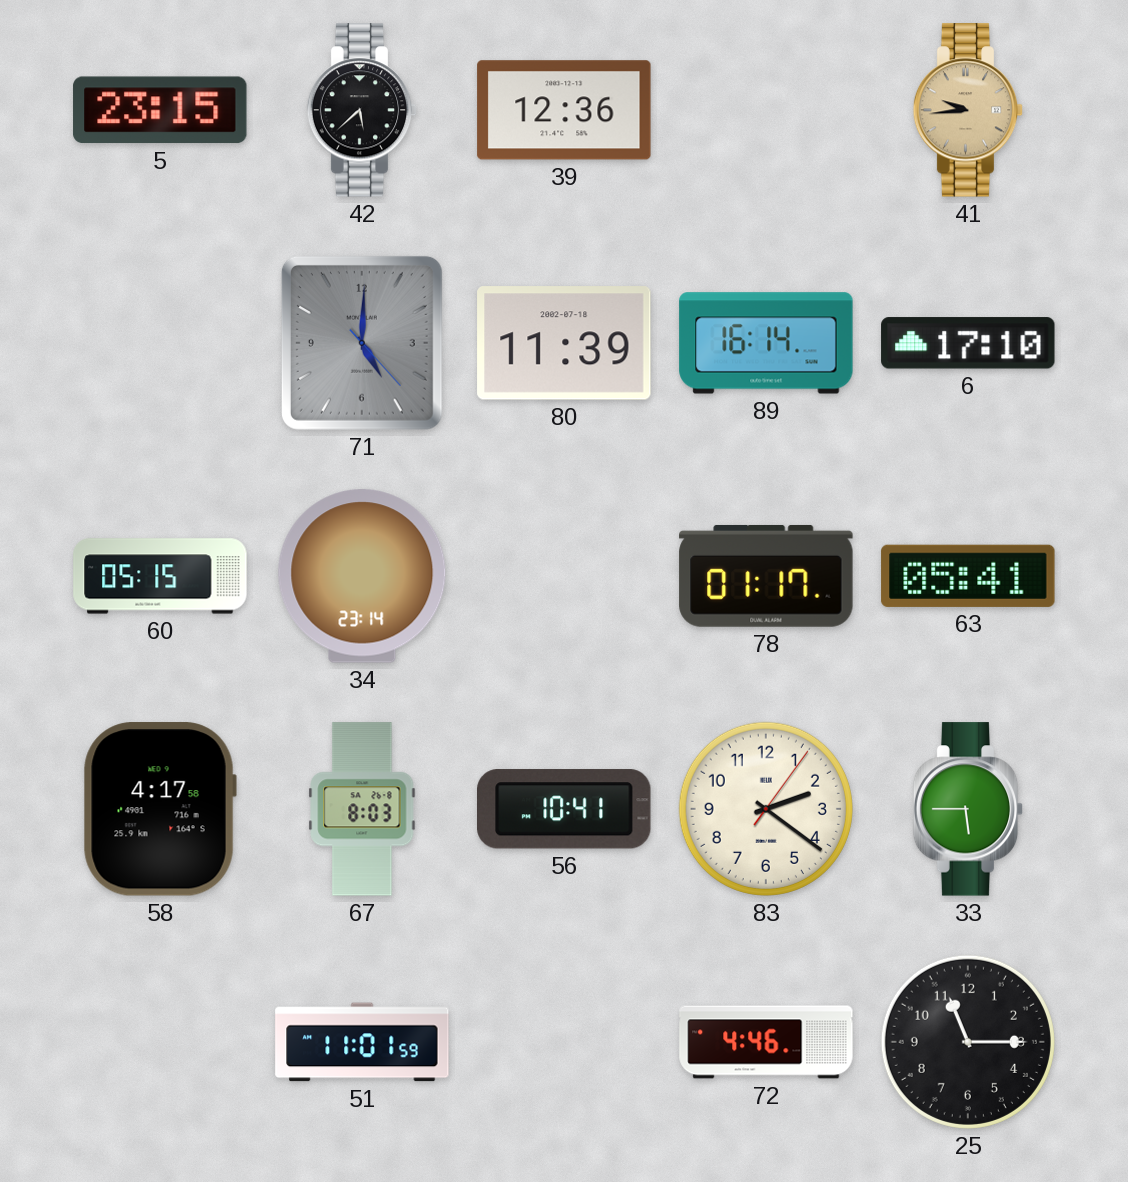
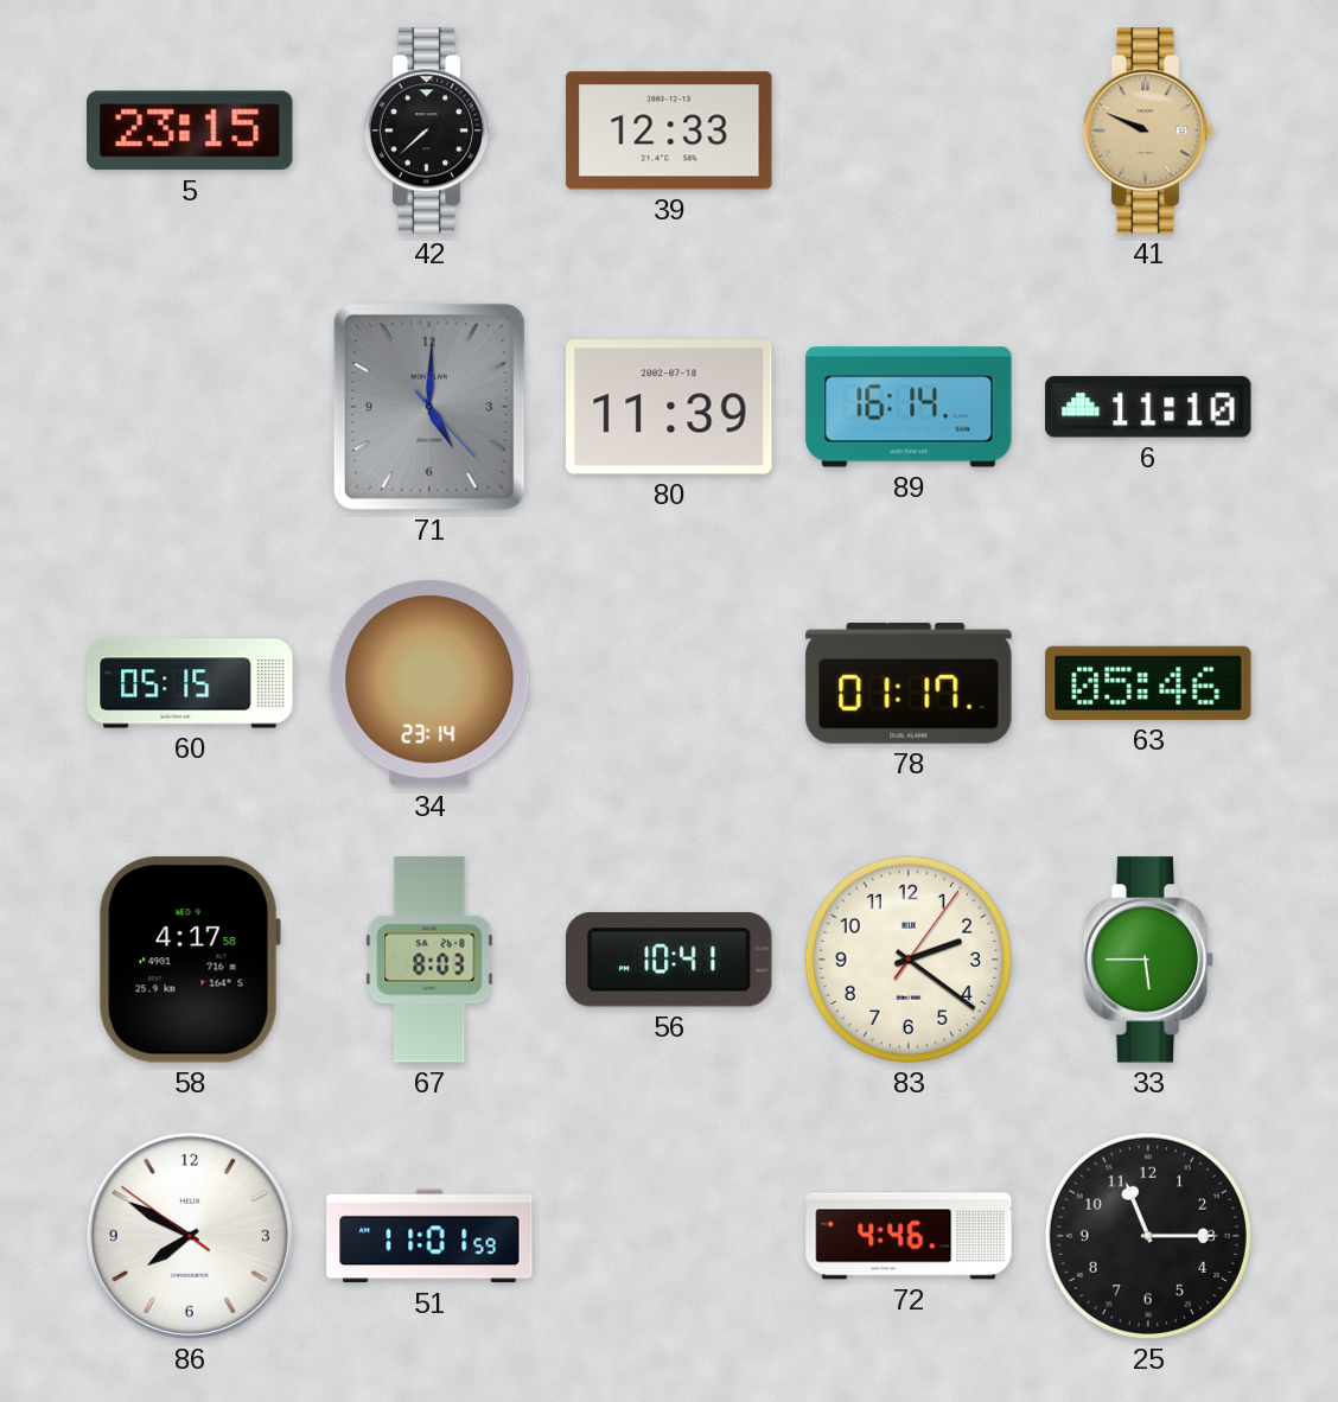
42: 5:38 -> 7:38 (429, 130)
39: 12:36 -> 12:33 (669, 130)
41: 9:44 -> 9:49 (1148, 130)
6: 17:10 -> 11:10 (1148, 407)
63: 05:41 -> 05:46 (1148, 683)
86: none -> 7:49 (190, 1236)
